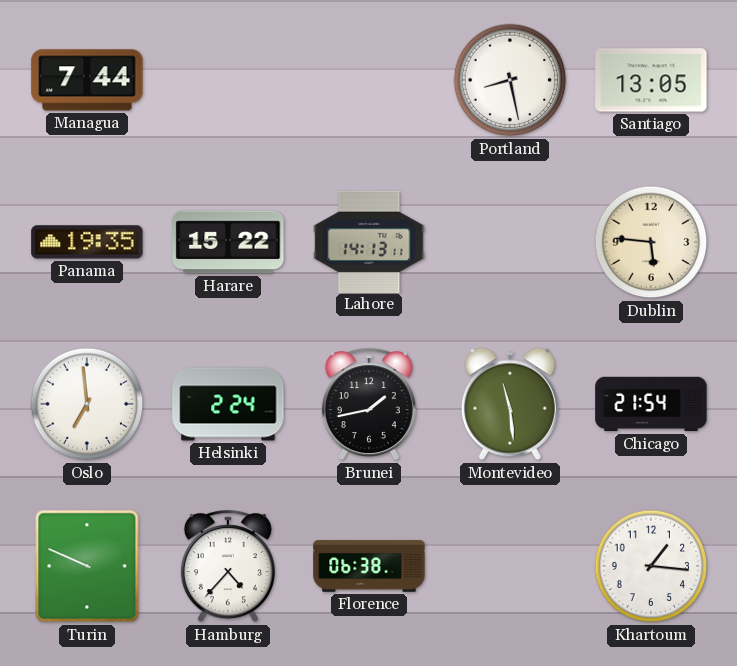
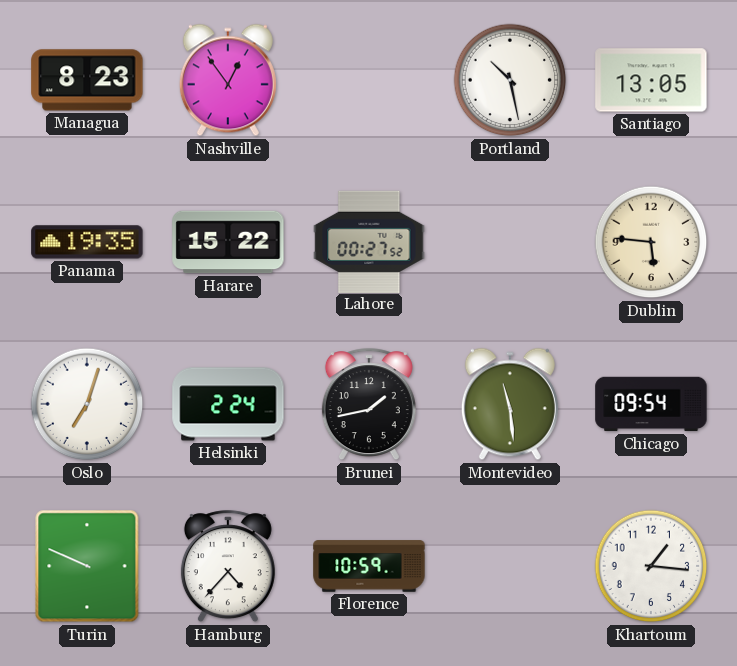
Managua: 7:44 -> 8:23 (87, 80)
Nashville: none -> 12:54 (228, 80)
Portland: 8:28 -> 10:28 (510, 80)
Lahore: 14:13 -> 00:27 (369, 241)
Oslo: 6:59 -> 7:03 (87, 404)
Chicago: 21:54 -> 09:54 (651, 404)
Florence: 06:38 -> 10:59 (369, 566)
